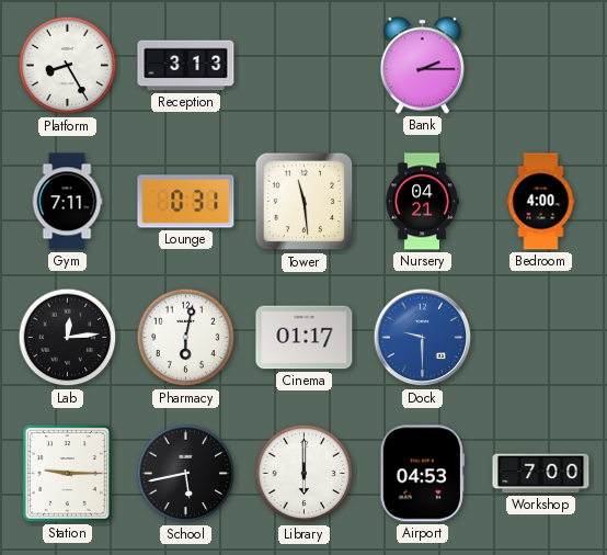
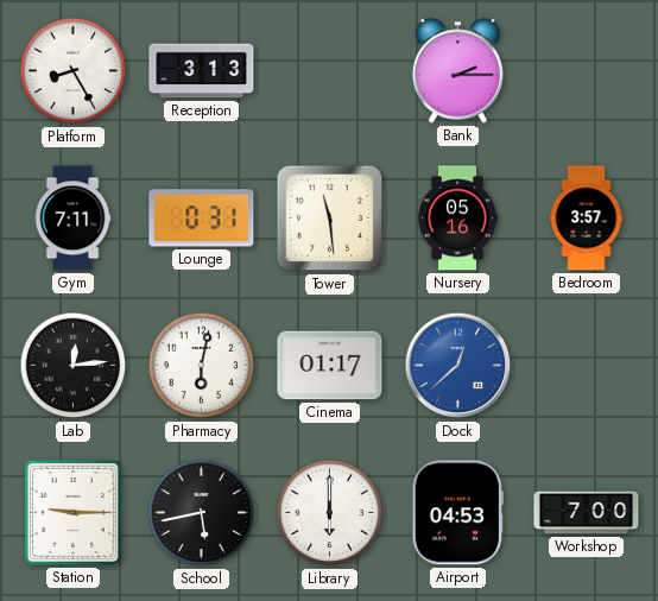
Nursery: 04:21 -> 05:16 (457, 219)
Bedroom: 4:00 -> 3:57 (587, 219)
Dock: 9:30 -> 12:38 (458, 366)
